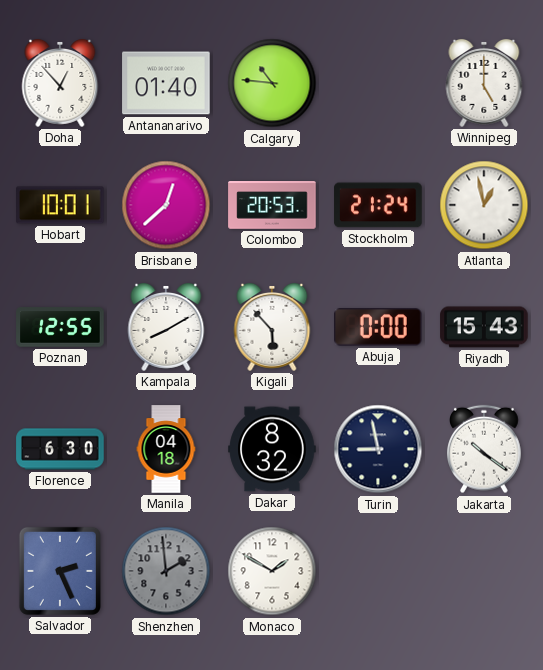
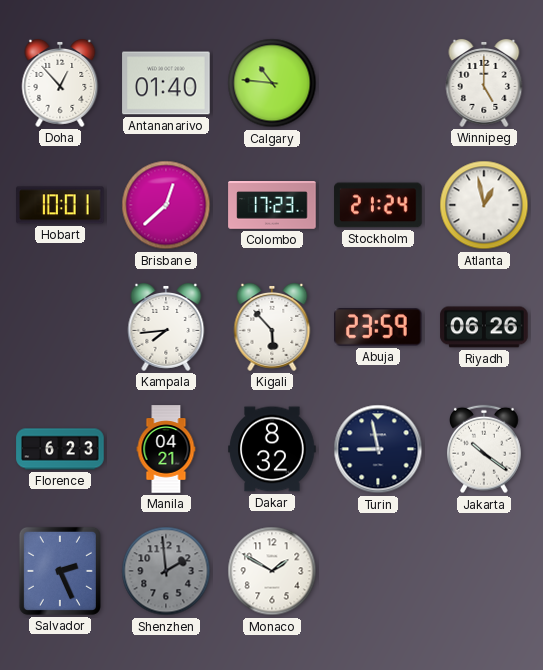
Colombo: 20:53 -> 17:23 (272, 205)
Poznan: 12:55 -> none (60, 327)
Kampala: 8:10 -> 7:44 (166, 327)
Abuja: 0:00 -> 23:59 (379, 327)
Riyadh: 15:43 -> 06:26 (484, 327)
Florence: 6:30 -> 6:23 (60, 449)
Manila: 04:18 -> 04:21 (166, 449)
